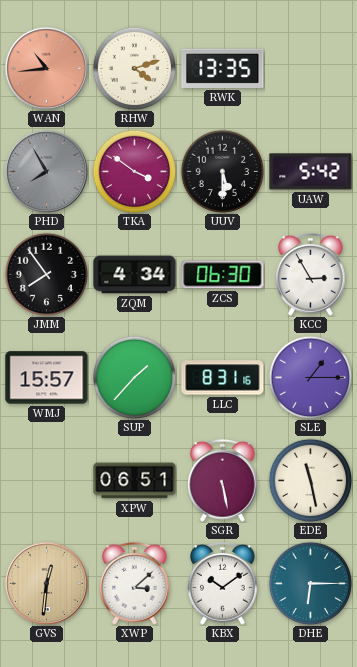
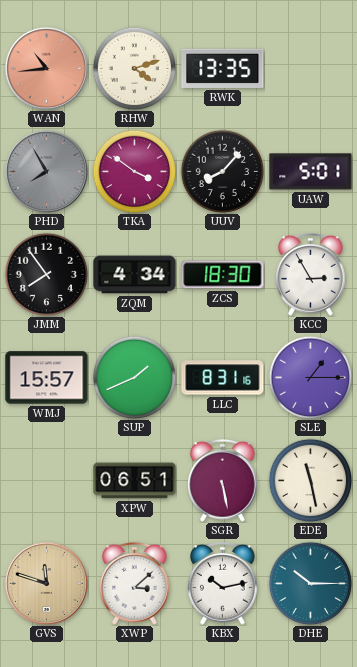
UUV: 5:30 -> 8:07 (222, 171)
UAW: 5:42 -> 5:01 (311, 172)
ZCS: 06:30 -> 18:30 (223, 275)
SUP: 1:37 -> 1:41 (134, 377)
GVS: 12:31 -> 11:48 (46, 583)
KBX: 10:09 -> 10:13 (223, 584)
DHE: 6:15 -> 10:15 (310, 583)
